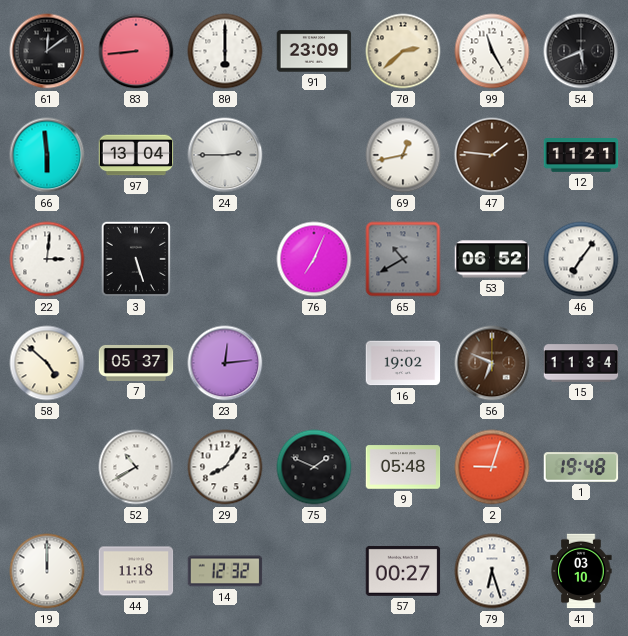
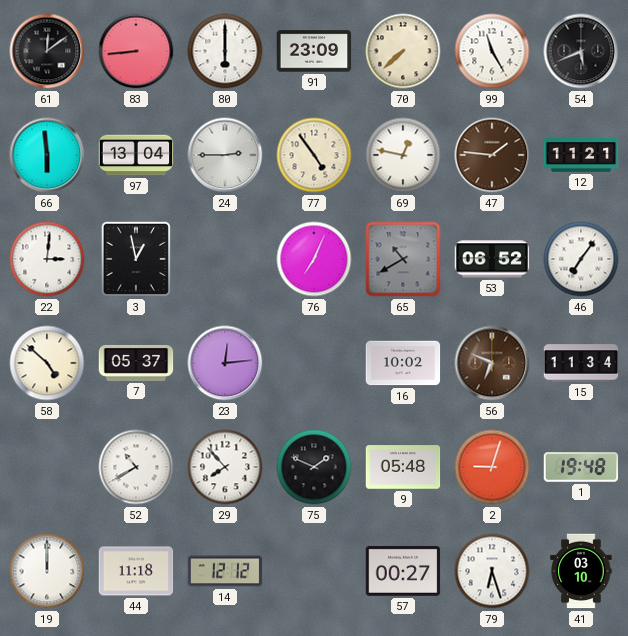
70: 2:38 -> 7:38 (403, 51)
77: none -> 4:54 (314, 155)
69: 12:43 -> 12:47 (403, 155)
3: 5:27 -> 12:58 (136, 259)
16: 19:02 -> 10:02 (403, 363)
29: 8:06 -> 7:53 (225, 467)
14: 12:32 -> 12:12 (225, 571)
